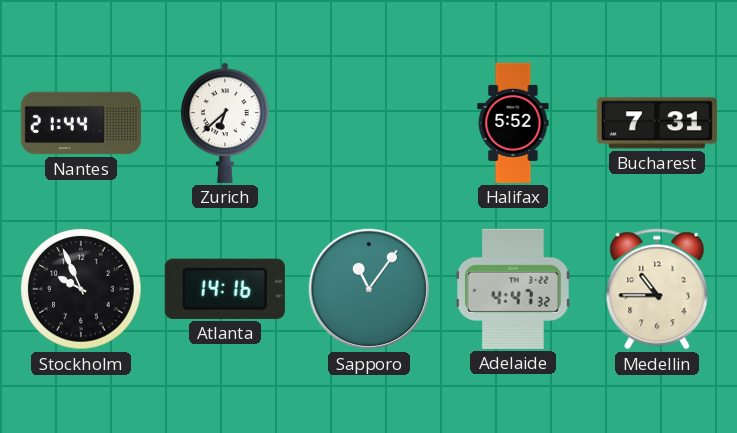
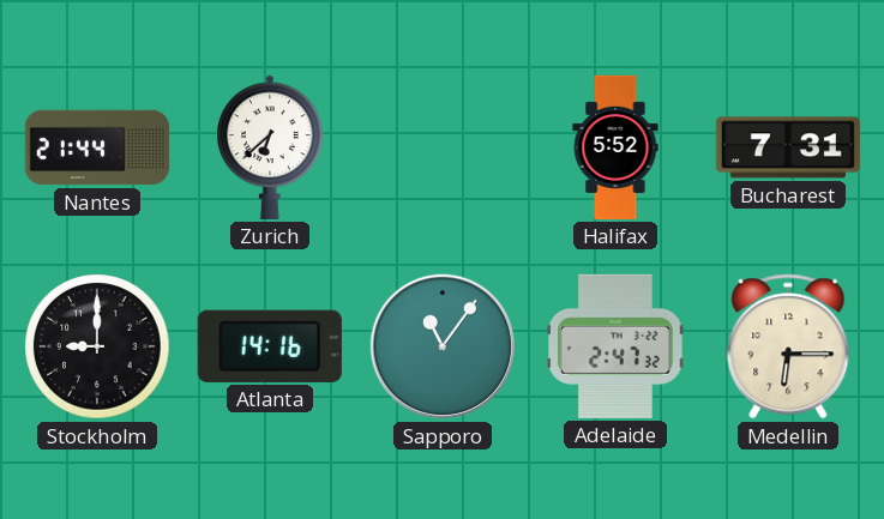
Stockholm: 9:56 -> 9:00 (97, 346)
Adelaide: 4:47 -> 2:47 (617, 346)
Medellin: 10:45 -> 6:15 (788, 346)
